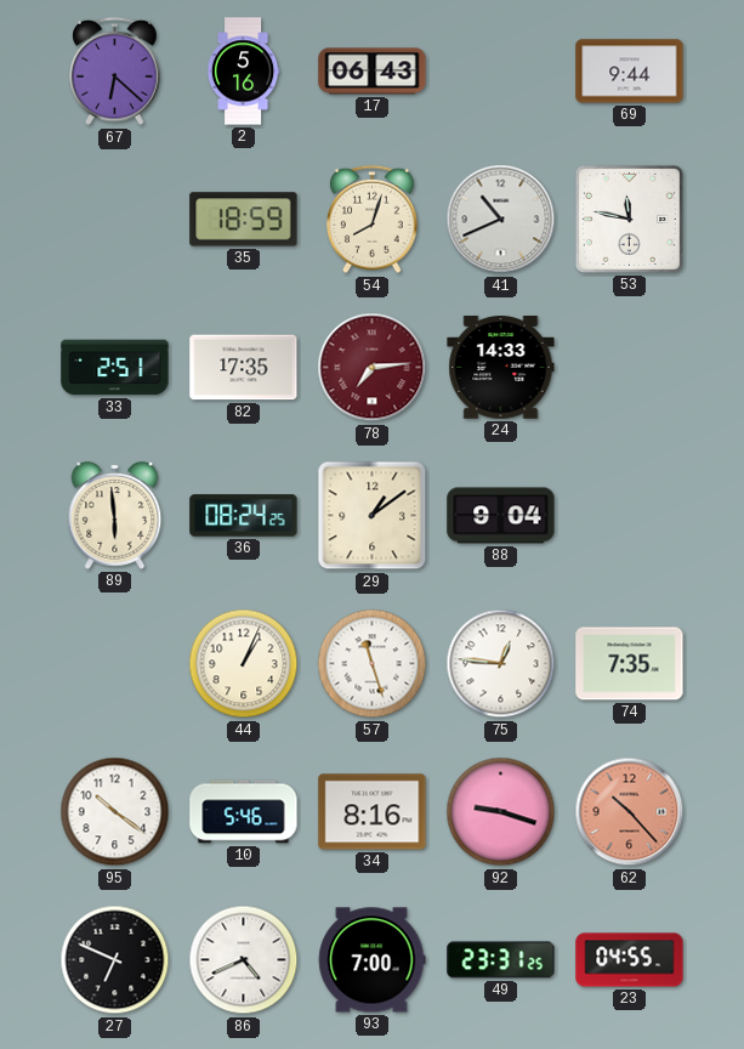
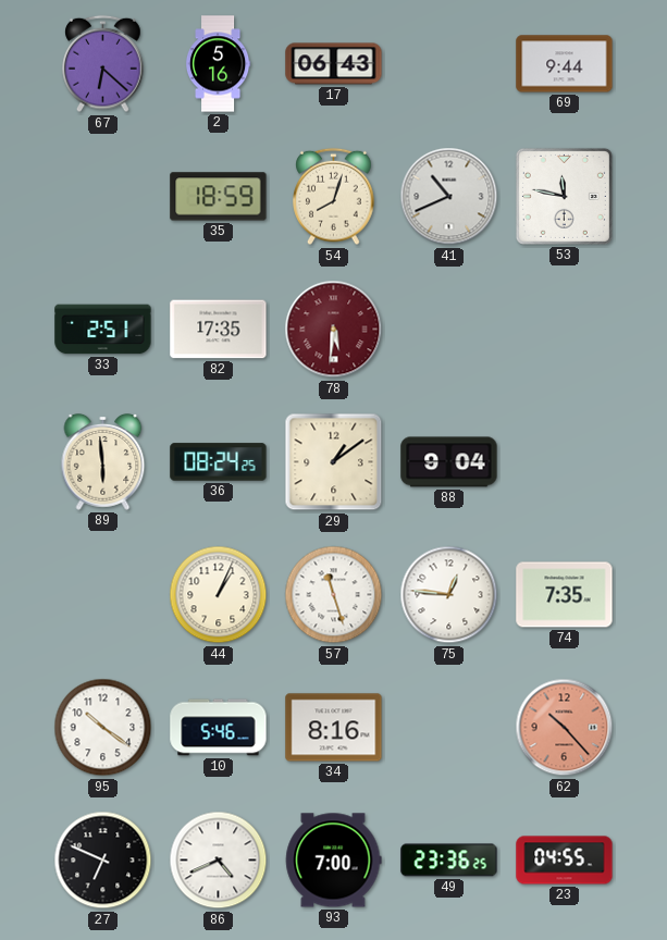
78: 7:14 -> 5:31 (334, 330)
24: 14:33 -> none (501, 368)
92: 9:18 -> none (501, 812)
49: 23:31 -> 23:36 (449, 861)
